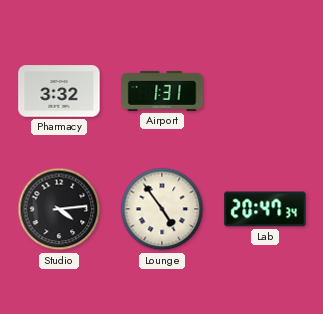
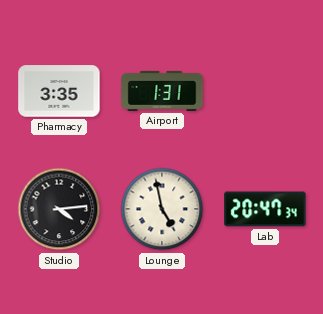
Pharmacy: 3:32 -> 3:35 (59, 91)
Lounge: 4:54 -> 4:58 (162, 209)
